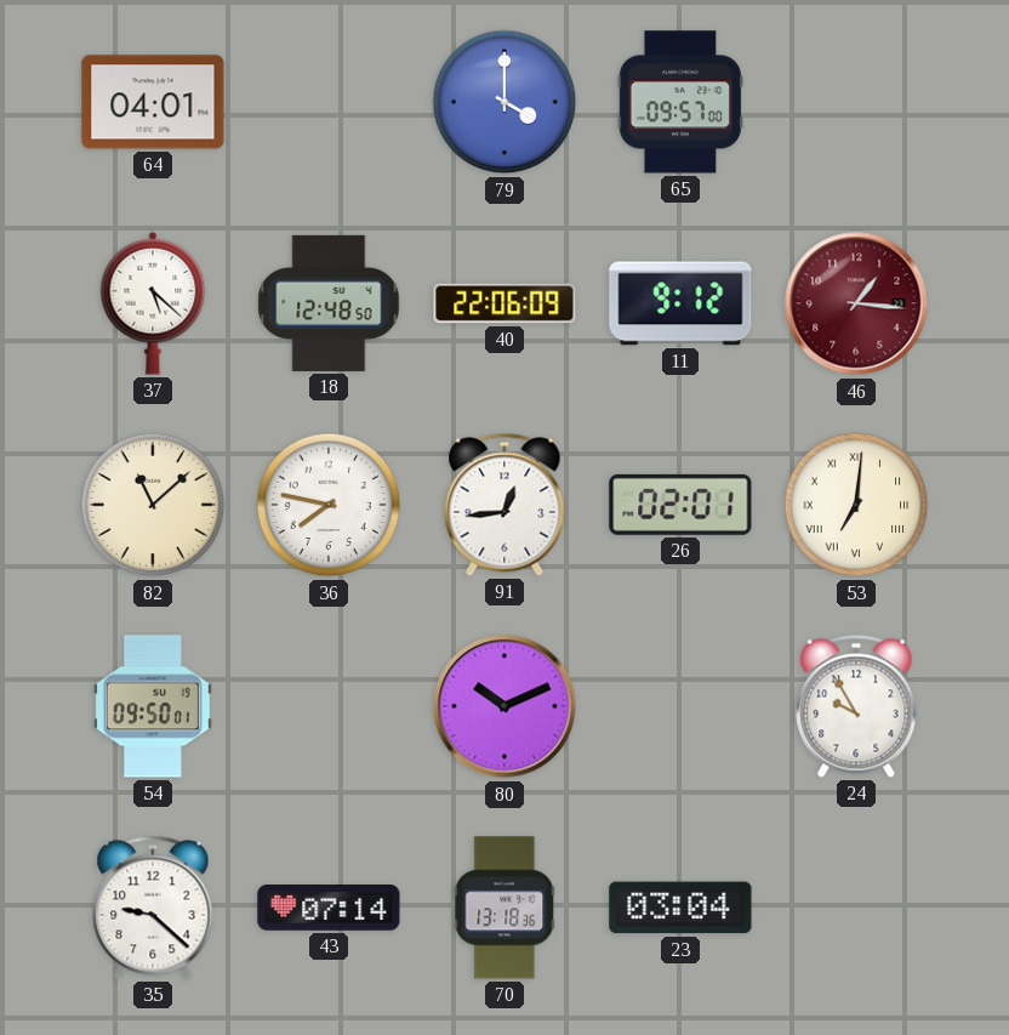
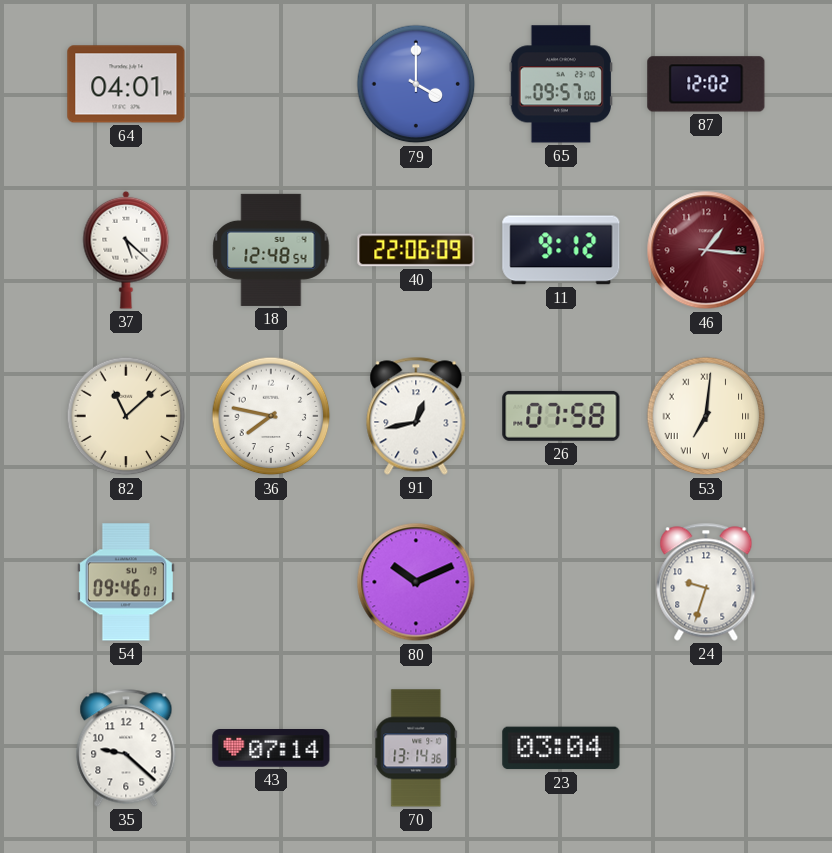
87: none -> 12:02 (706, 84)
18: 12:48:50 -> 12:48:54 (271, 250)
91: 12:44 -> 12:43 (416, 416)
26: 02:01 -> 07:58 (561, 416)
54: 09:50 -> 09:46 (126, 582)
24: 9:55 -> 9:33 (706, 582)
70: 13:18 -> 13:14 (416, 748)
